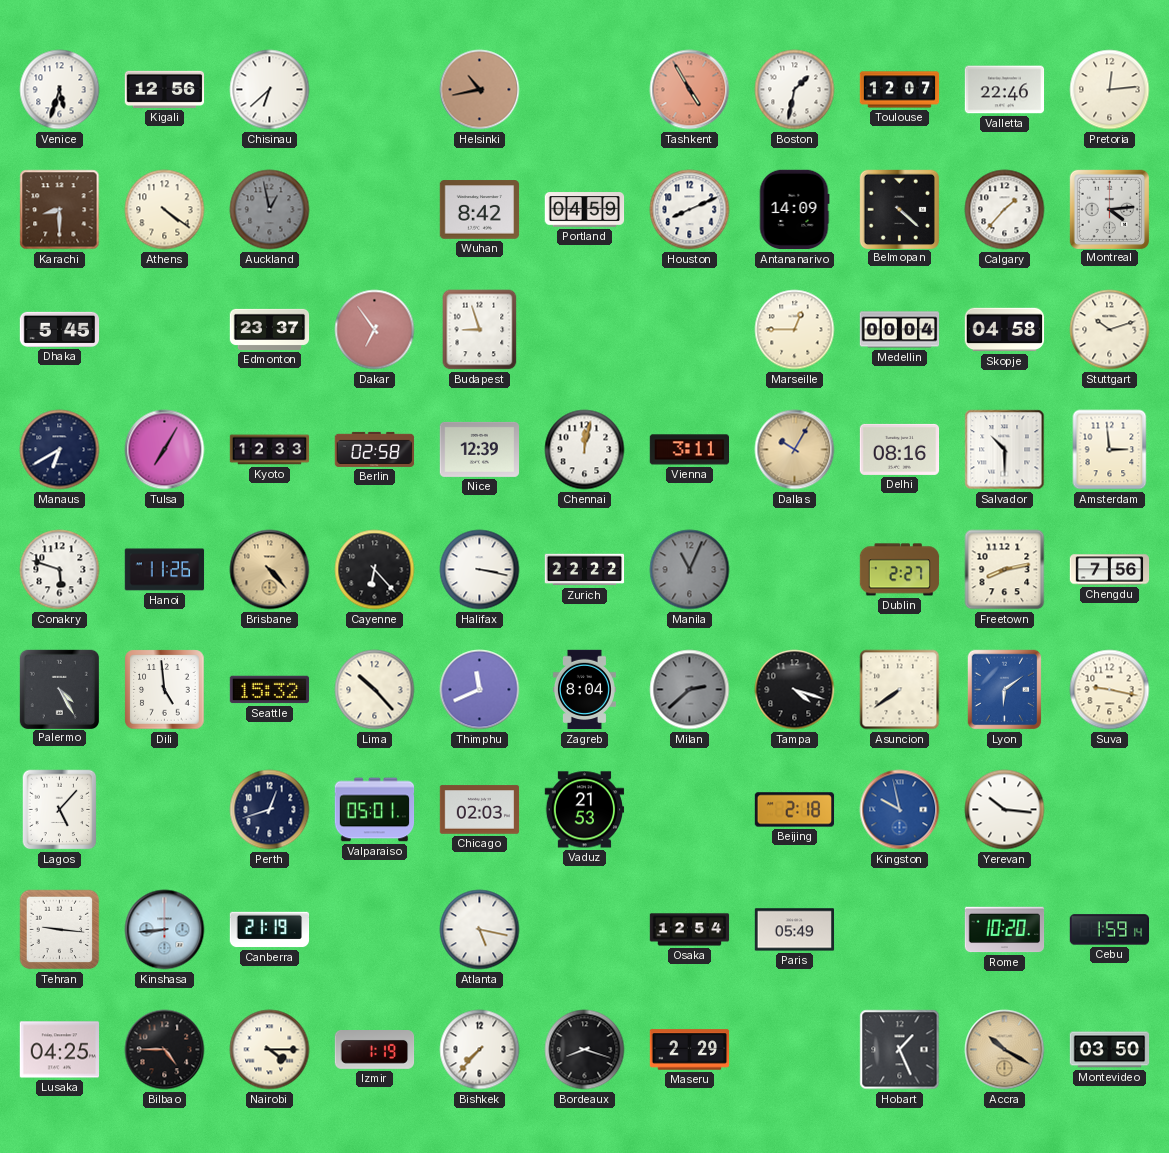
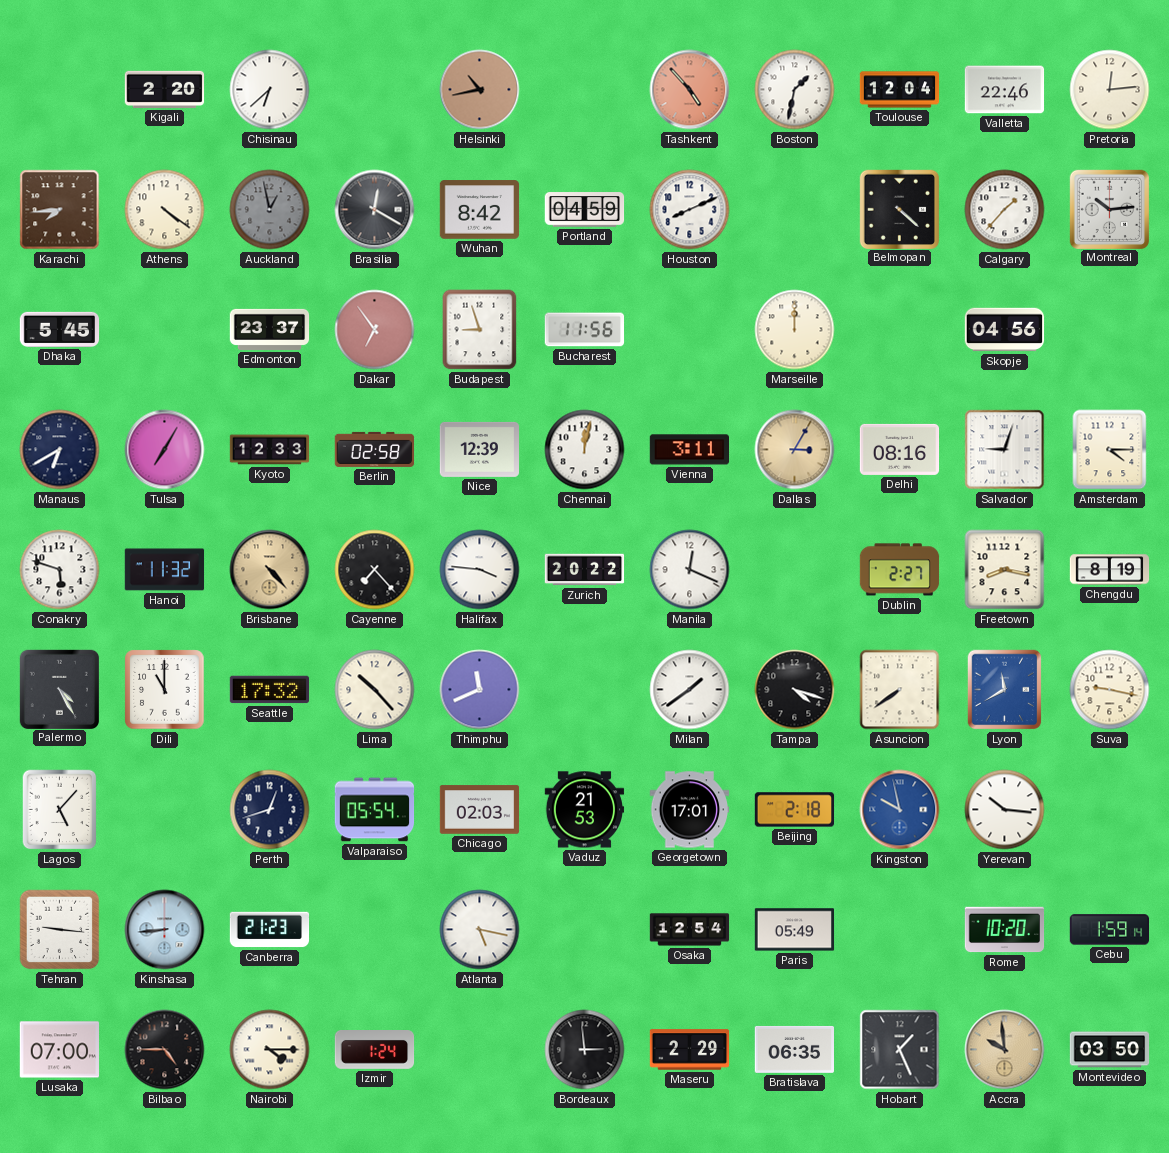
Venice: 5:33 -> none (60, 90)
Kigali: 12:56 -> 2:20 (165, 89)
Tashkent: 4:55 -> 4:53 (690, 90)
Toulouse: 12:07 -> 12:04 (900, 90)
Karachi: 8:30 -> 7:44 (60, 210)
Brasilia: none -> 12:20 (375, 210)
Antananarivo: 14:09 -> none (794, 210)
Montreal: 4:14 -> 10:14 (1109, 209)
Bucharest: none -> 11:56 (585, 330)
Marseille: 12:45 -> 12:00 (795, 330)
Medellin: 00:04 -> none (900, 330)
Skopje: 04:58 -> 04:56 (1005, 330)
Stuttgart: 10:12 -> none (1110, 330)
Dallas: 10:05 -> 3:05 (795, 450)
Salvador: 10:30 -> 9:03 (1005, 450)
Amsterdam: 2:59 -> 4:15 (1110, 450)
Hanoi: 11:26 -> 11:32 (165, 570)
Cayenne: 6:23 -> 7:23 (375, 570)
Halifax: 3:17 -> 3:46 (480, 570)
Zurich: 22:22 -> 20:22 (585, 570)
Manila: 11:04 -> 12:19 (690, 570)
Manila dial: grey -> white (690, 570)
Freetown: 8:13 -> 8:17 (1005, 570)
Chengdu: 7:56 -> 8:19 (1110, 570)
Dili: 4:59 -> 11:00 (165, 690)
Seattle: 15:32 -> 17:32 (270, 690)
Zagreb: 8:04 -> none (584, 690)
Milan: 2:38 -> 1:39 (690, 690)
Milan dial: grey -> white (690, 690)
Lyon: 6:09 -> 11:40 (1005, 690)
Valparaiso: 05:01 -> 05:54 (375, 810)
Georgetown: none -> 17:01 (690, 810)
Canberra: 21:19 -> 21:23 (270, 930)
Lusaka: 04:25 -> 07:00 (60, 1050)
Izmir: 1:19 -> 1:24 (375, 1050)
Bishkek: 7:37 -> none (480, 1050)
Bordeaux: 8:18 -> 2:59 (585, 1050)
Bratislava: none -> 06:35 (794, 1049)
Accra: 10:20 -> 9:59 (1005, 1050)
